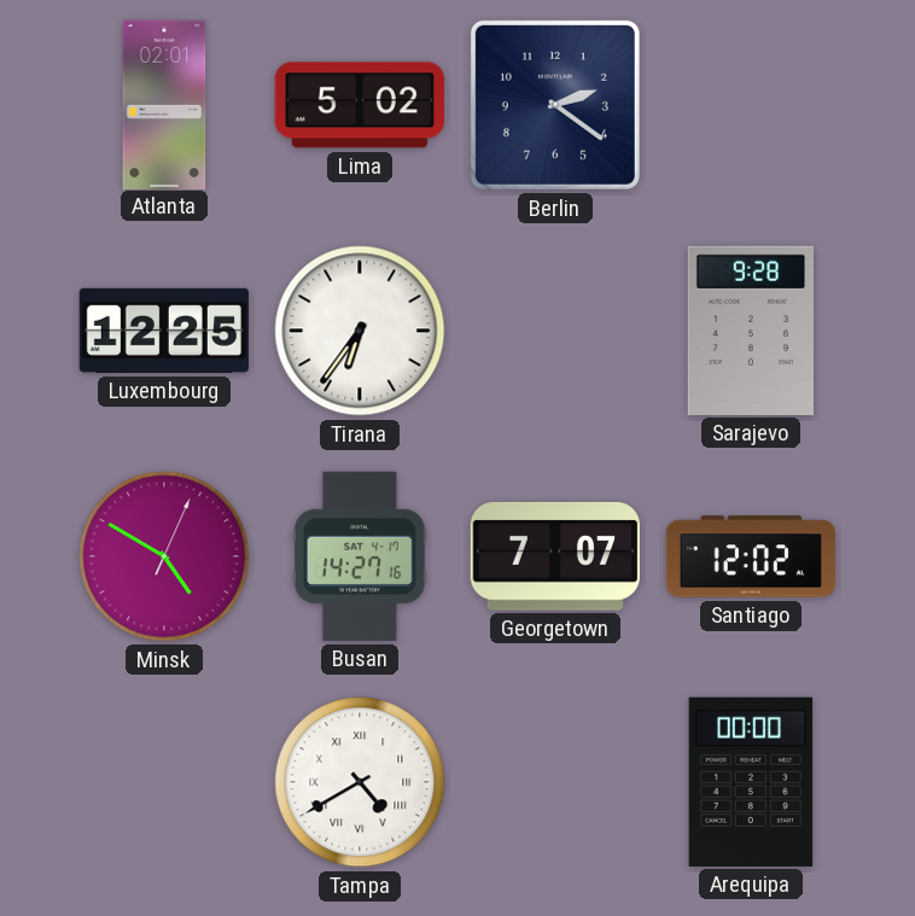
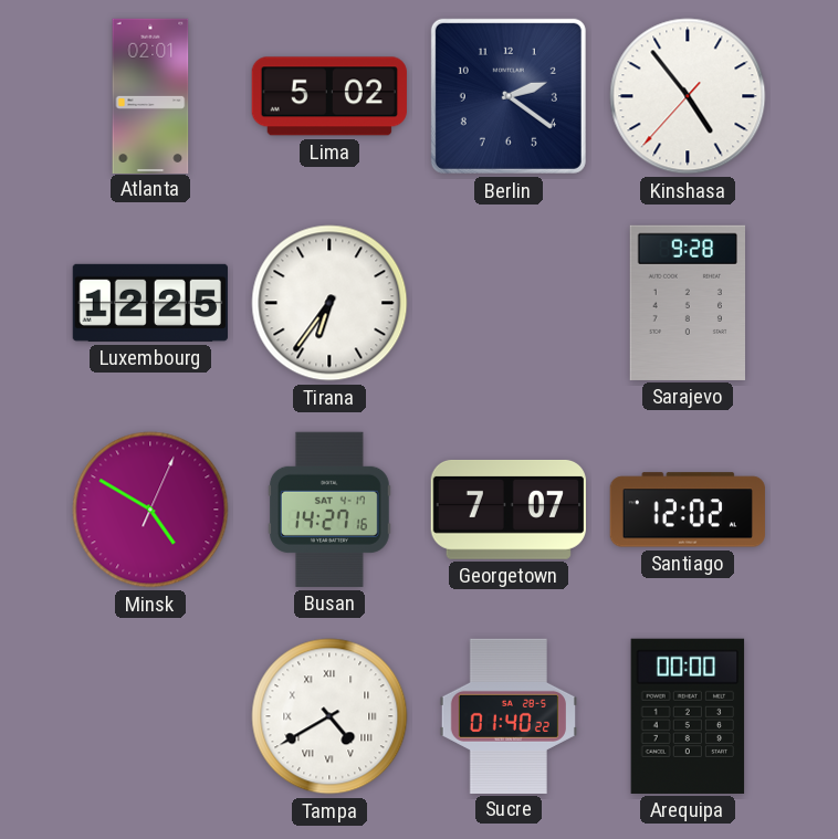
Kinshasa: none -> 4:53 (688, 96)
Sucre: none -> 01:40 (509, 715)
